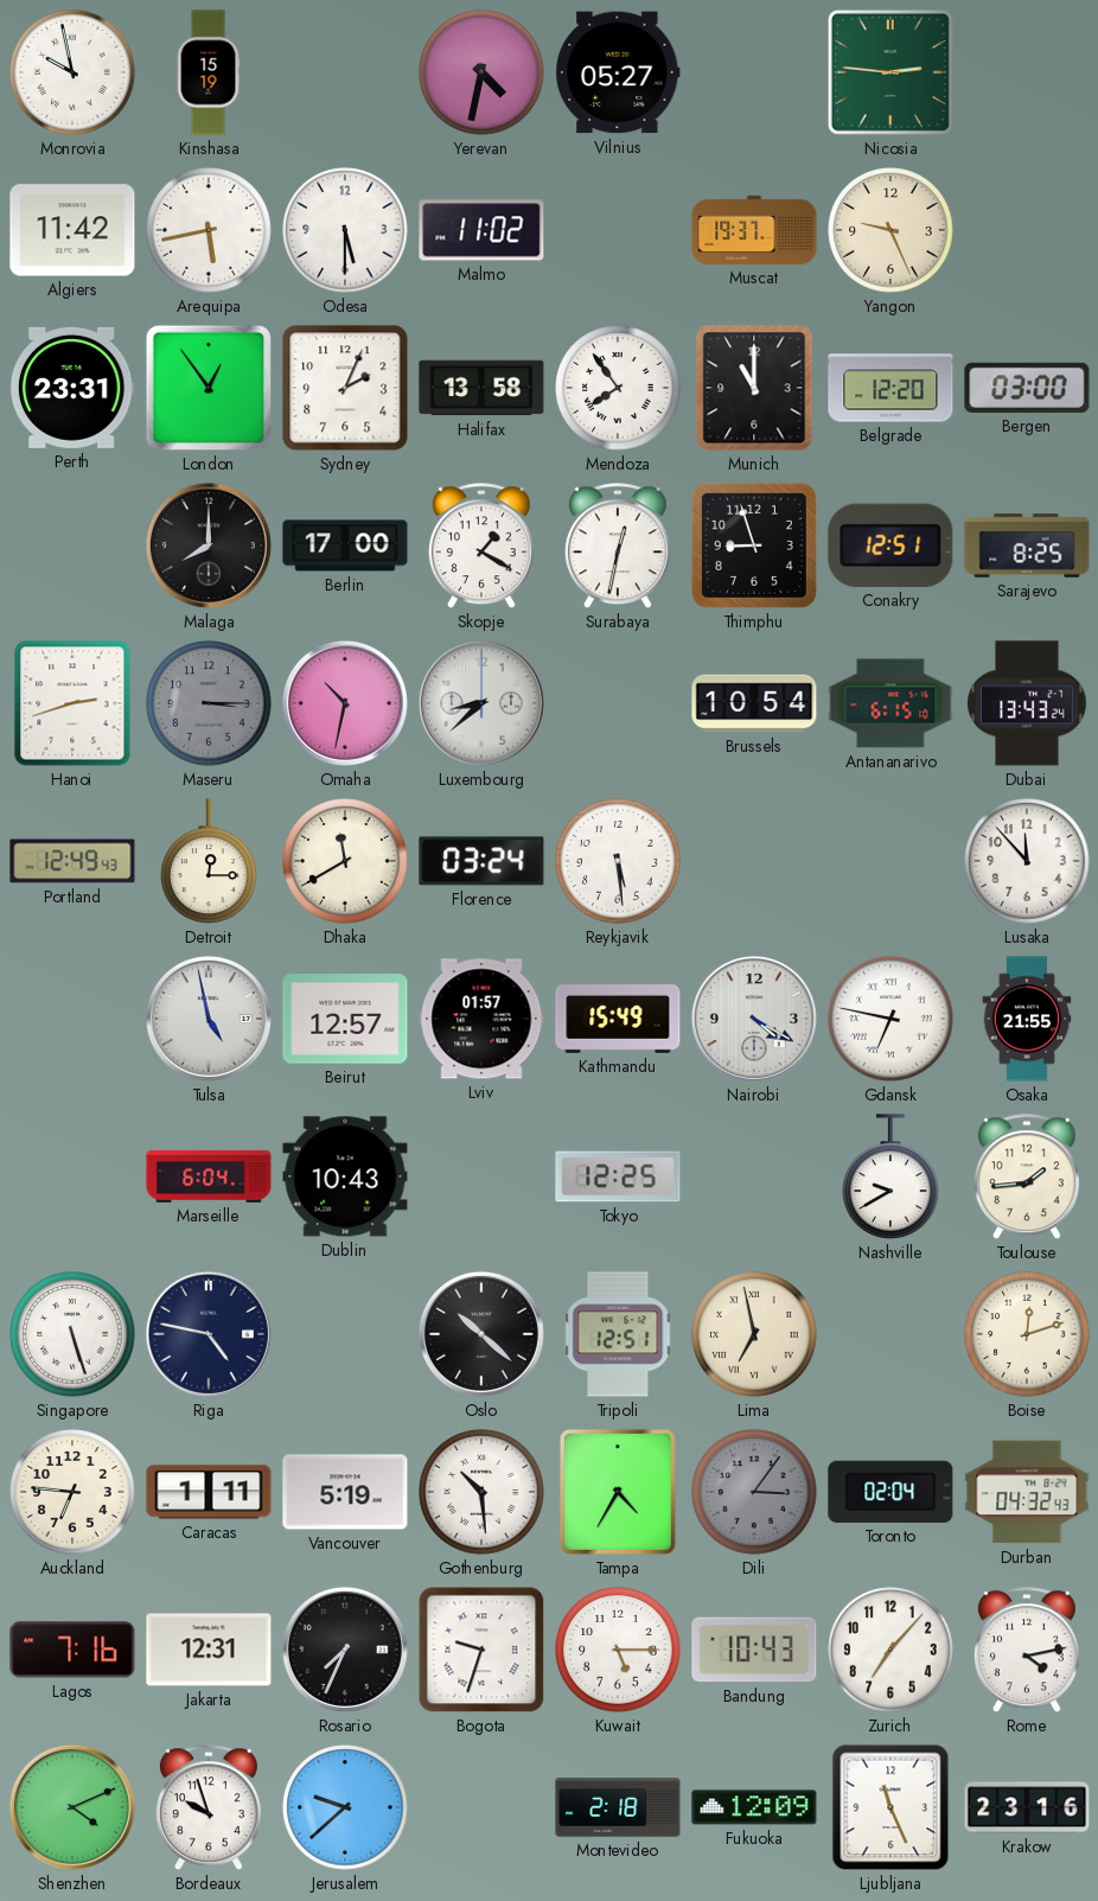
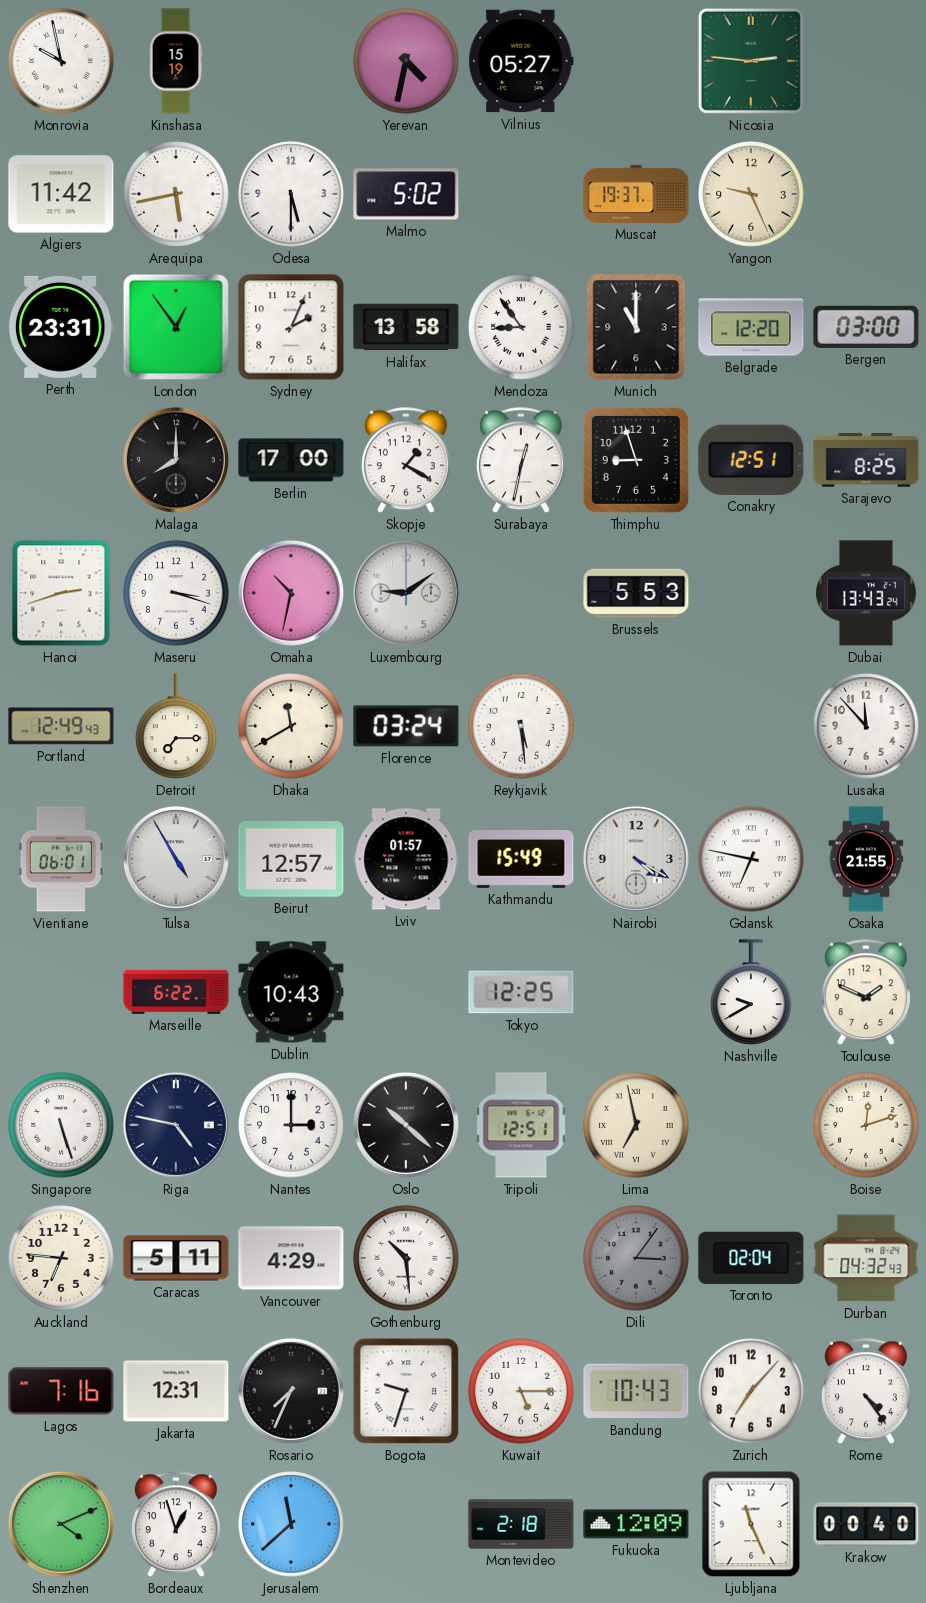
Malmo: 11:02 -> 5:02 (406, 194)
Mendoza: 7:54 -> 8:54 (521, 327)
Maseru: 3:15 -> 3:18 (176, 593)
Maseru dial: grey -> white (176, 593)
Luxembourg: 8:38 -> 9:09 (406, 593)
Brussels: 10:54 -> 5:53 (636, 593)
Antananarivo: 6:15 -> none (890, 703)
Detroit: 12:15 -> 7:15 (176, 726)
Vientiane: none -> 06:01 (61, 859)
Tulsa: 4:58 -> 4:55 (176, 859)
Marseille: 6:04 -> 6:22 (176, 992)
Toulouse: 1:44 -> 1:49 (866, 993)
Nantes: none -> 3:00 (291, 1125)
Caracas: 1:11 -> 5:11 (176, 1258)
Vancouver: 5:19 -> 4:29 (291, 1258)
Tampa: 4:35 -> none (618, 1492)
Rome: 4:13 -> 4:24 (866, 1392)
Bordeaux: 9:57 -> 12:57 (176, 1525)
Jerusalem: 9:38 -> 11:38 (291, 1524)
Krakow: 23:16 -> 00:40 (866, 1524)
